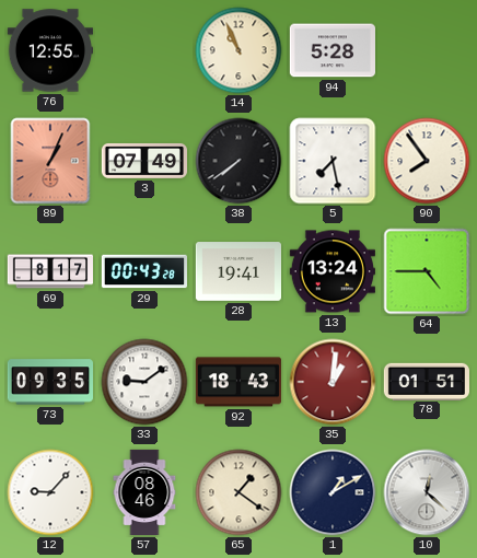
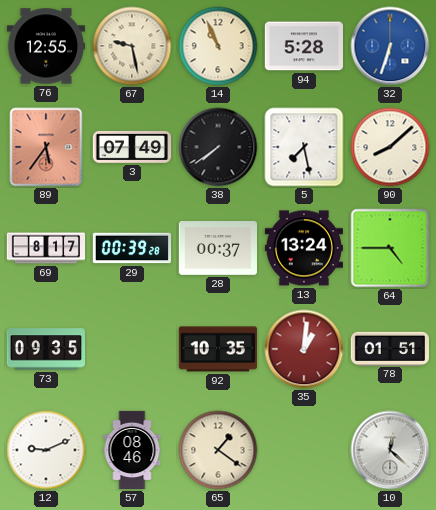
67: none -> 9:28 (132, 46)
32: none -> 6:33 (390, 46)
89: 1:04 -> 5:36 (46, 147)
90: 7:54 -> 8:08 (390, 147)
29: 00:43 -> 00:39 (131, 248)
28: 19:41 -> 00:37 (217, 248)
33: 9:09 -> none (144, 382)
92: 18:43 -> 10:35 (217, 349)
12: 9:07 -> 9:11 (46, 450)
1: 1:10 -> none (333, 492)
